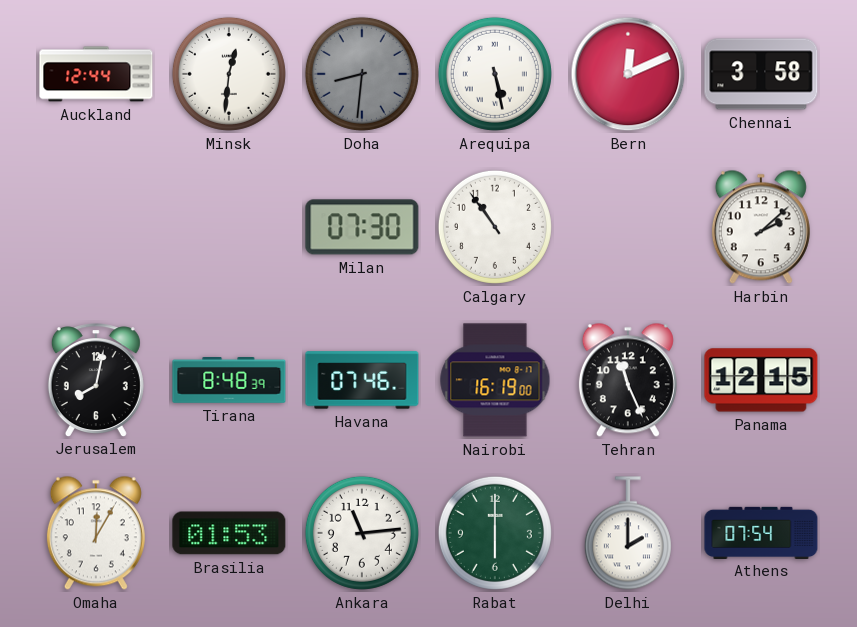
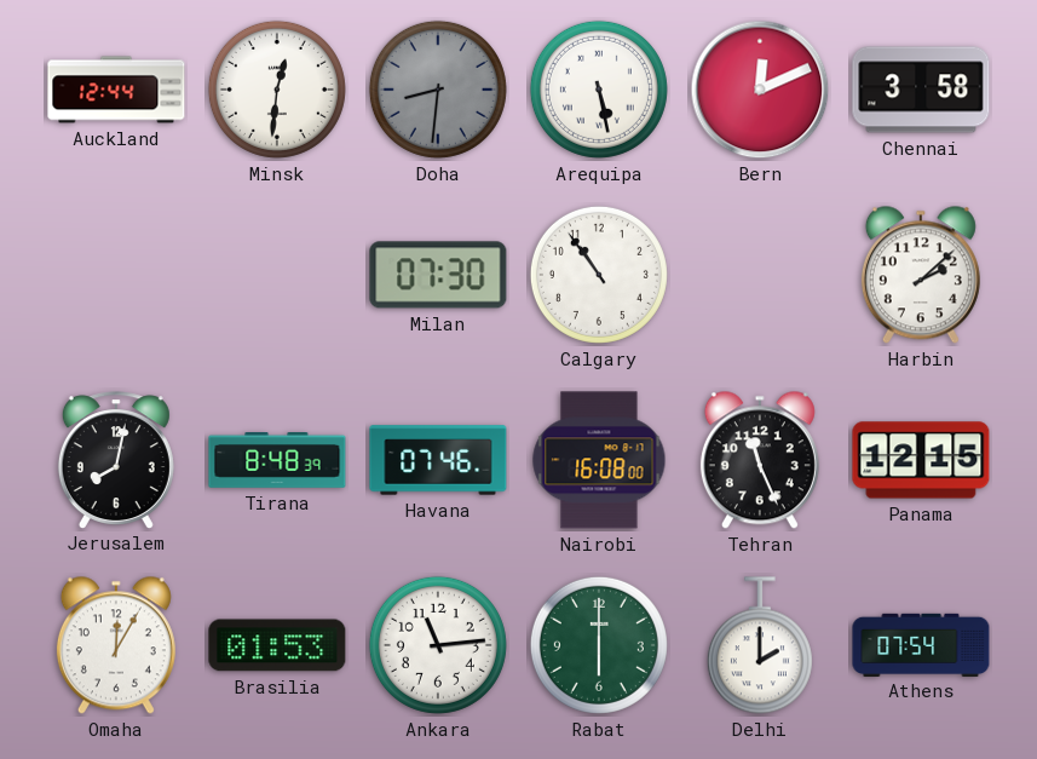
Nairobi: 16:19 -> 16:08 (599, 460)
